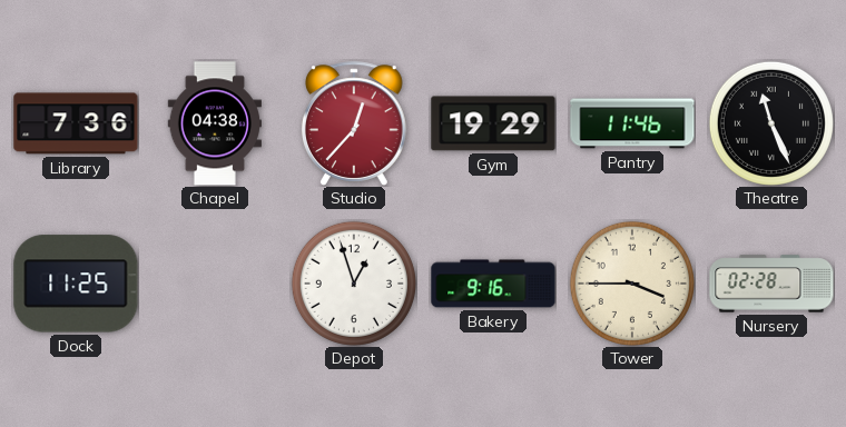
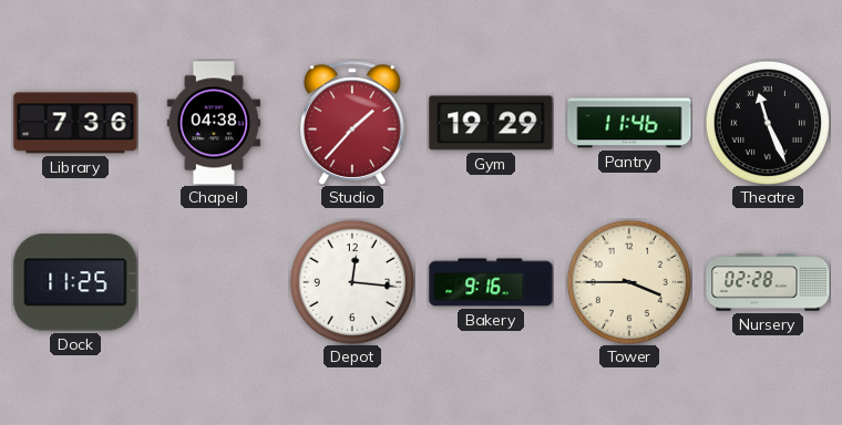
Studio: 12:37 -> 1:37 (352, 123)
Depot: 12:57 -> 12:16 (352, 282)
